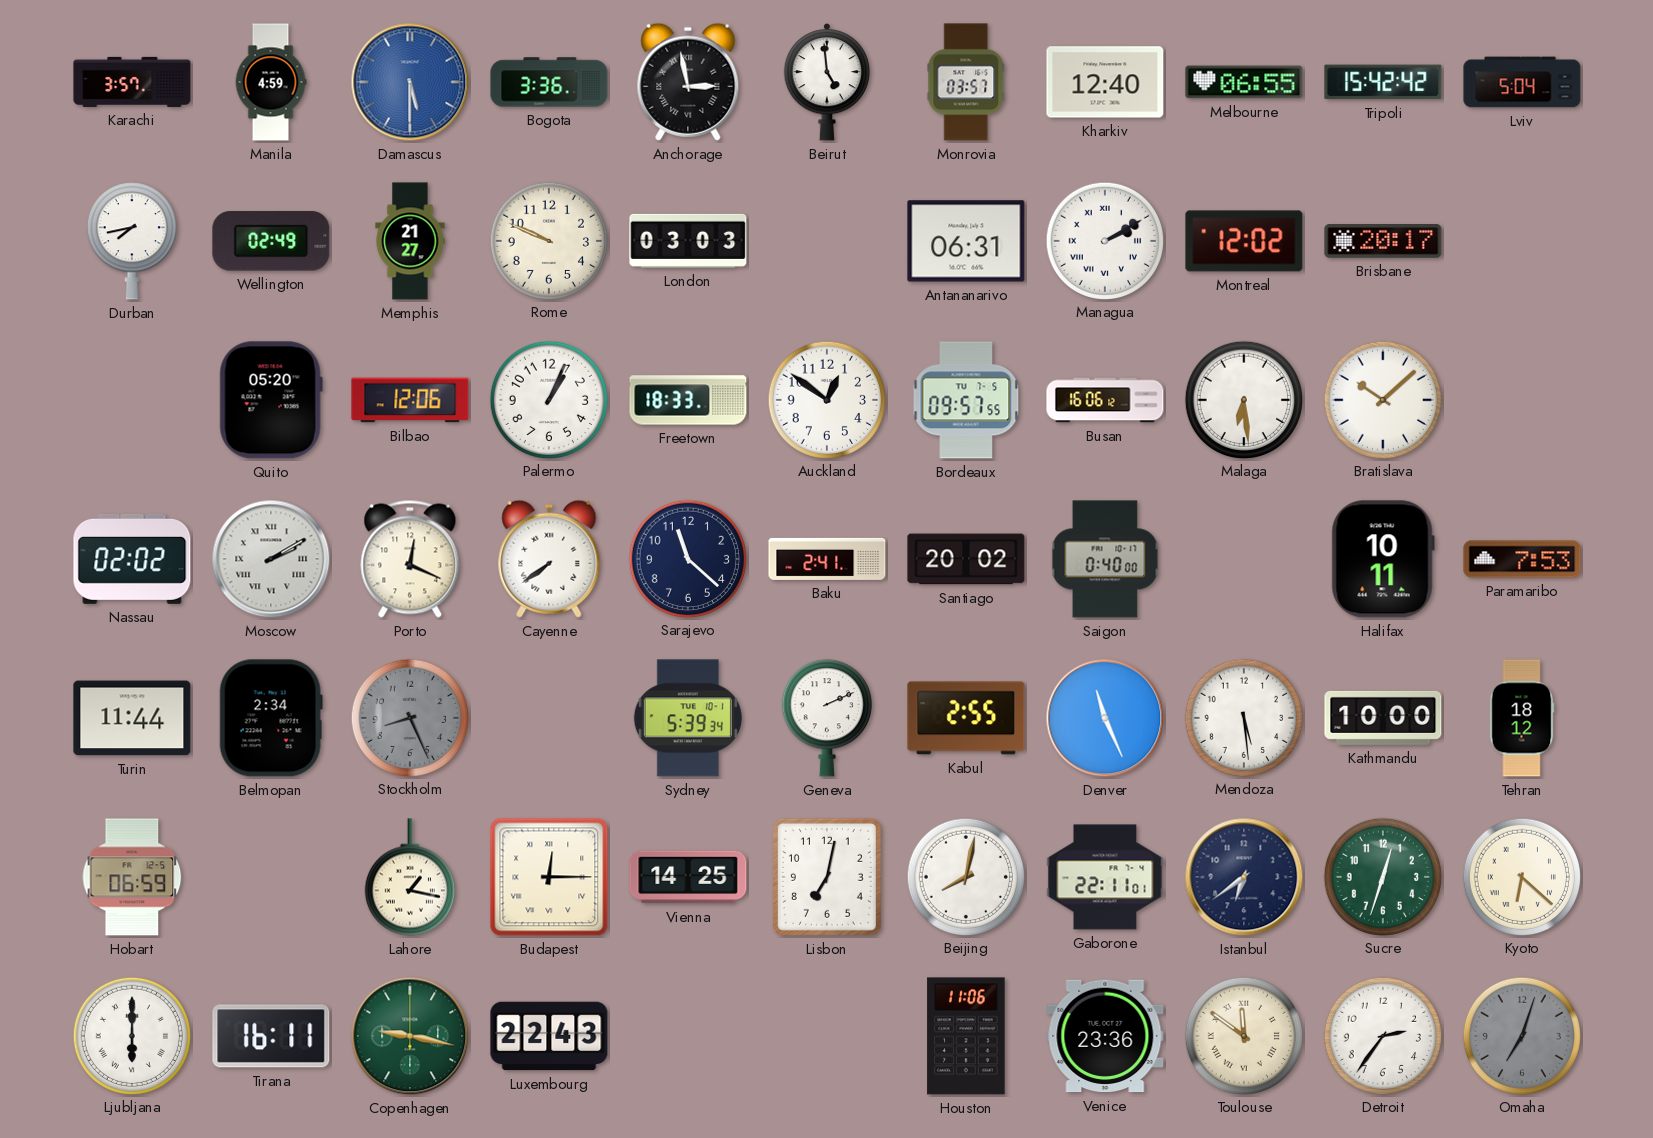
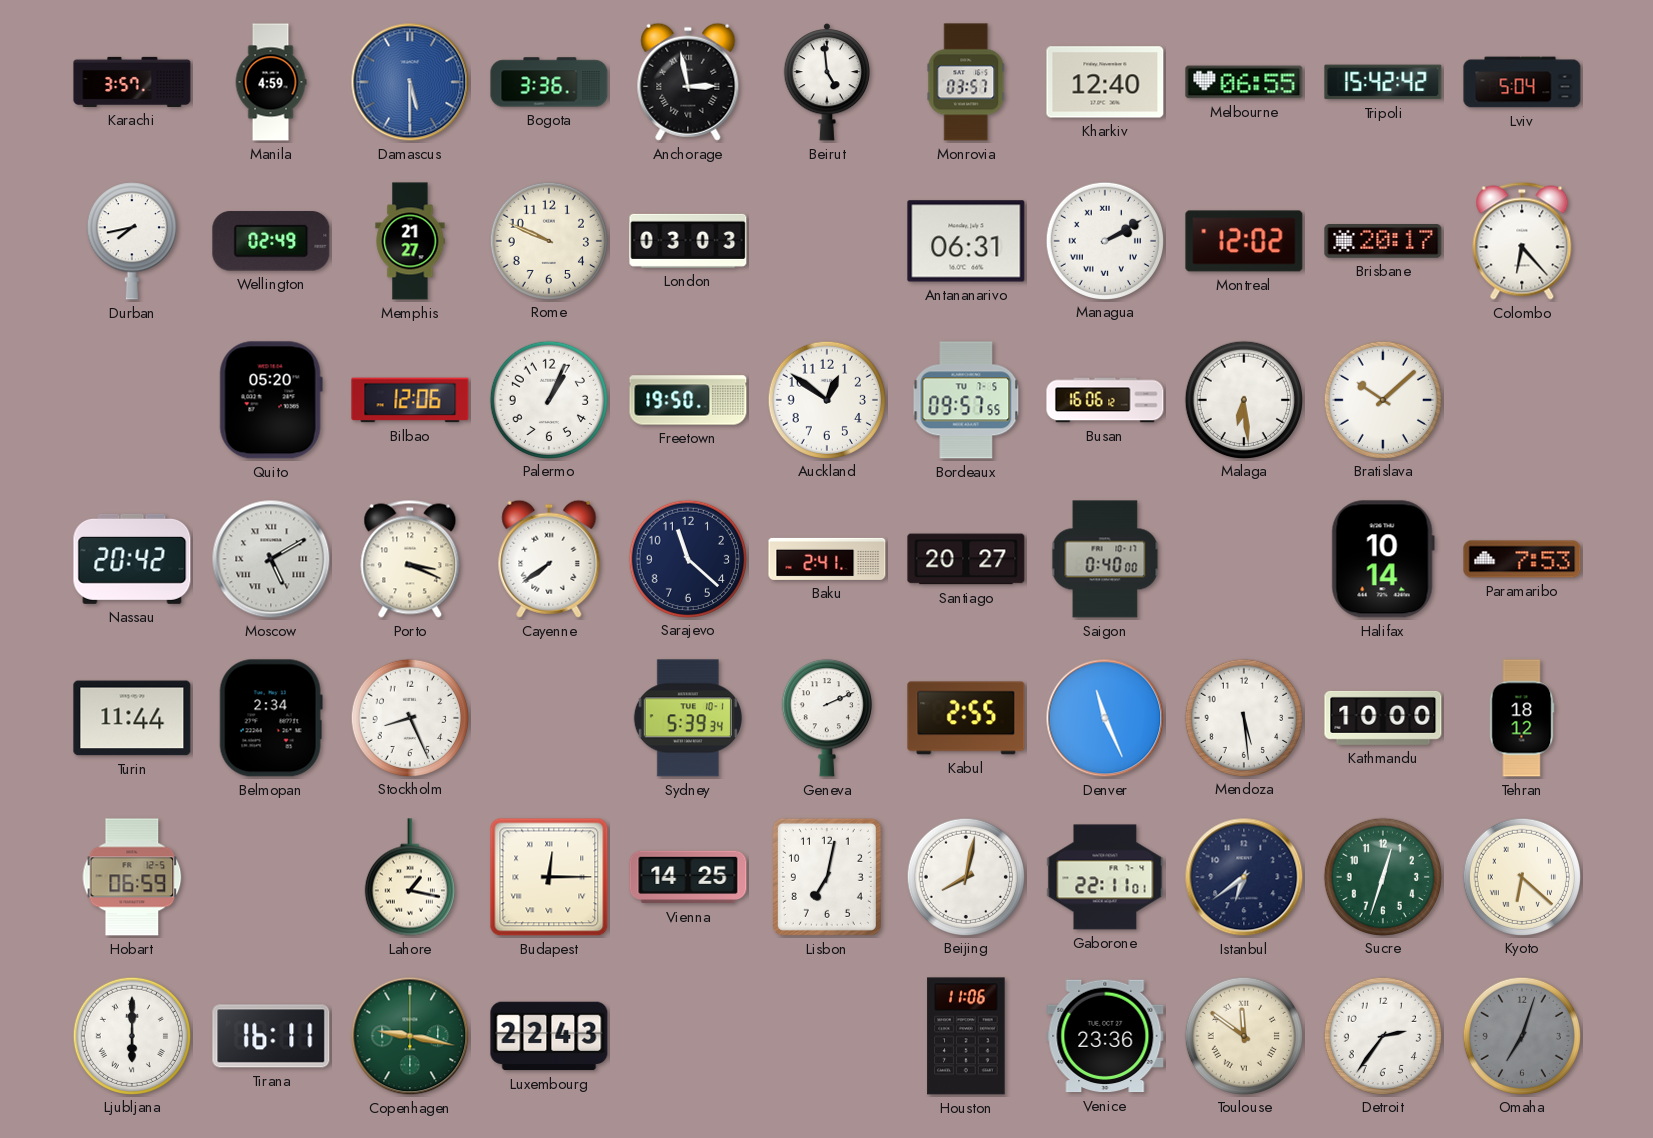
Colombo: none -> 6:23 (1522, 241)
Freetown: 18:33 -> 19:50 (688, 400)
Nassau: 02:02 -> 20:42 (132, 559)
Moscow: 2:10 -> 5:10 (271, 559)
Porto: 12:19 -> 3:19 (410, 559)
Santiago: 20:02 -> 20:27 (966, 559)
Halifax: 10:11 -> 10:14 (1383, 559)
Stockholm dial: grey -> white (409, 717)
